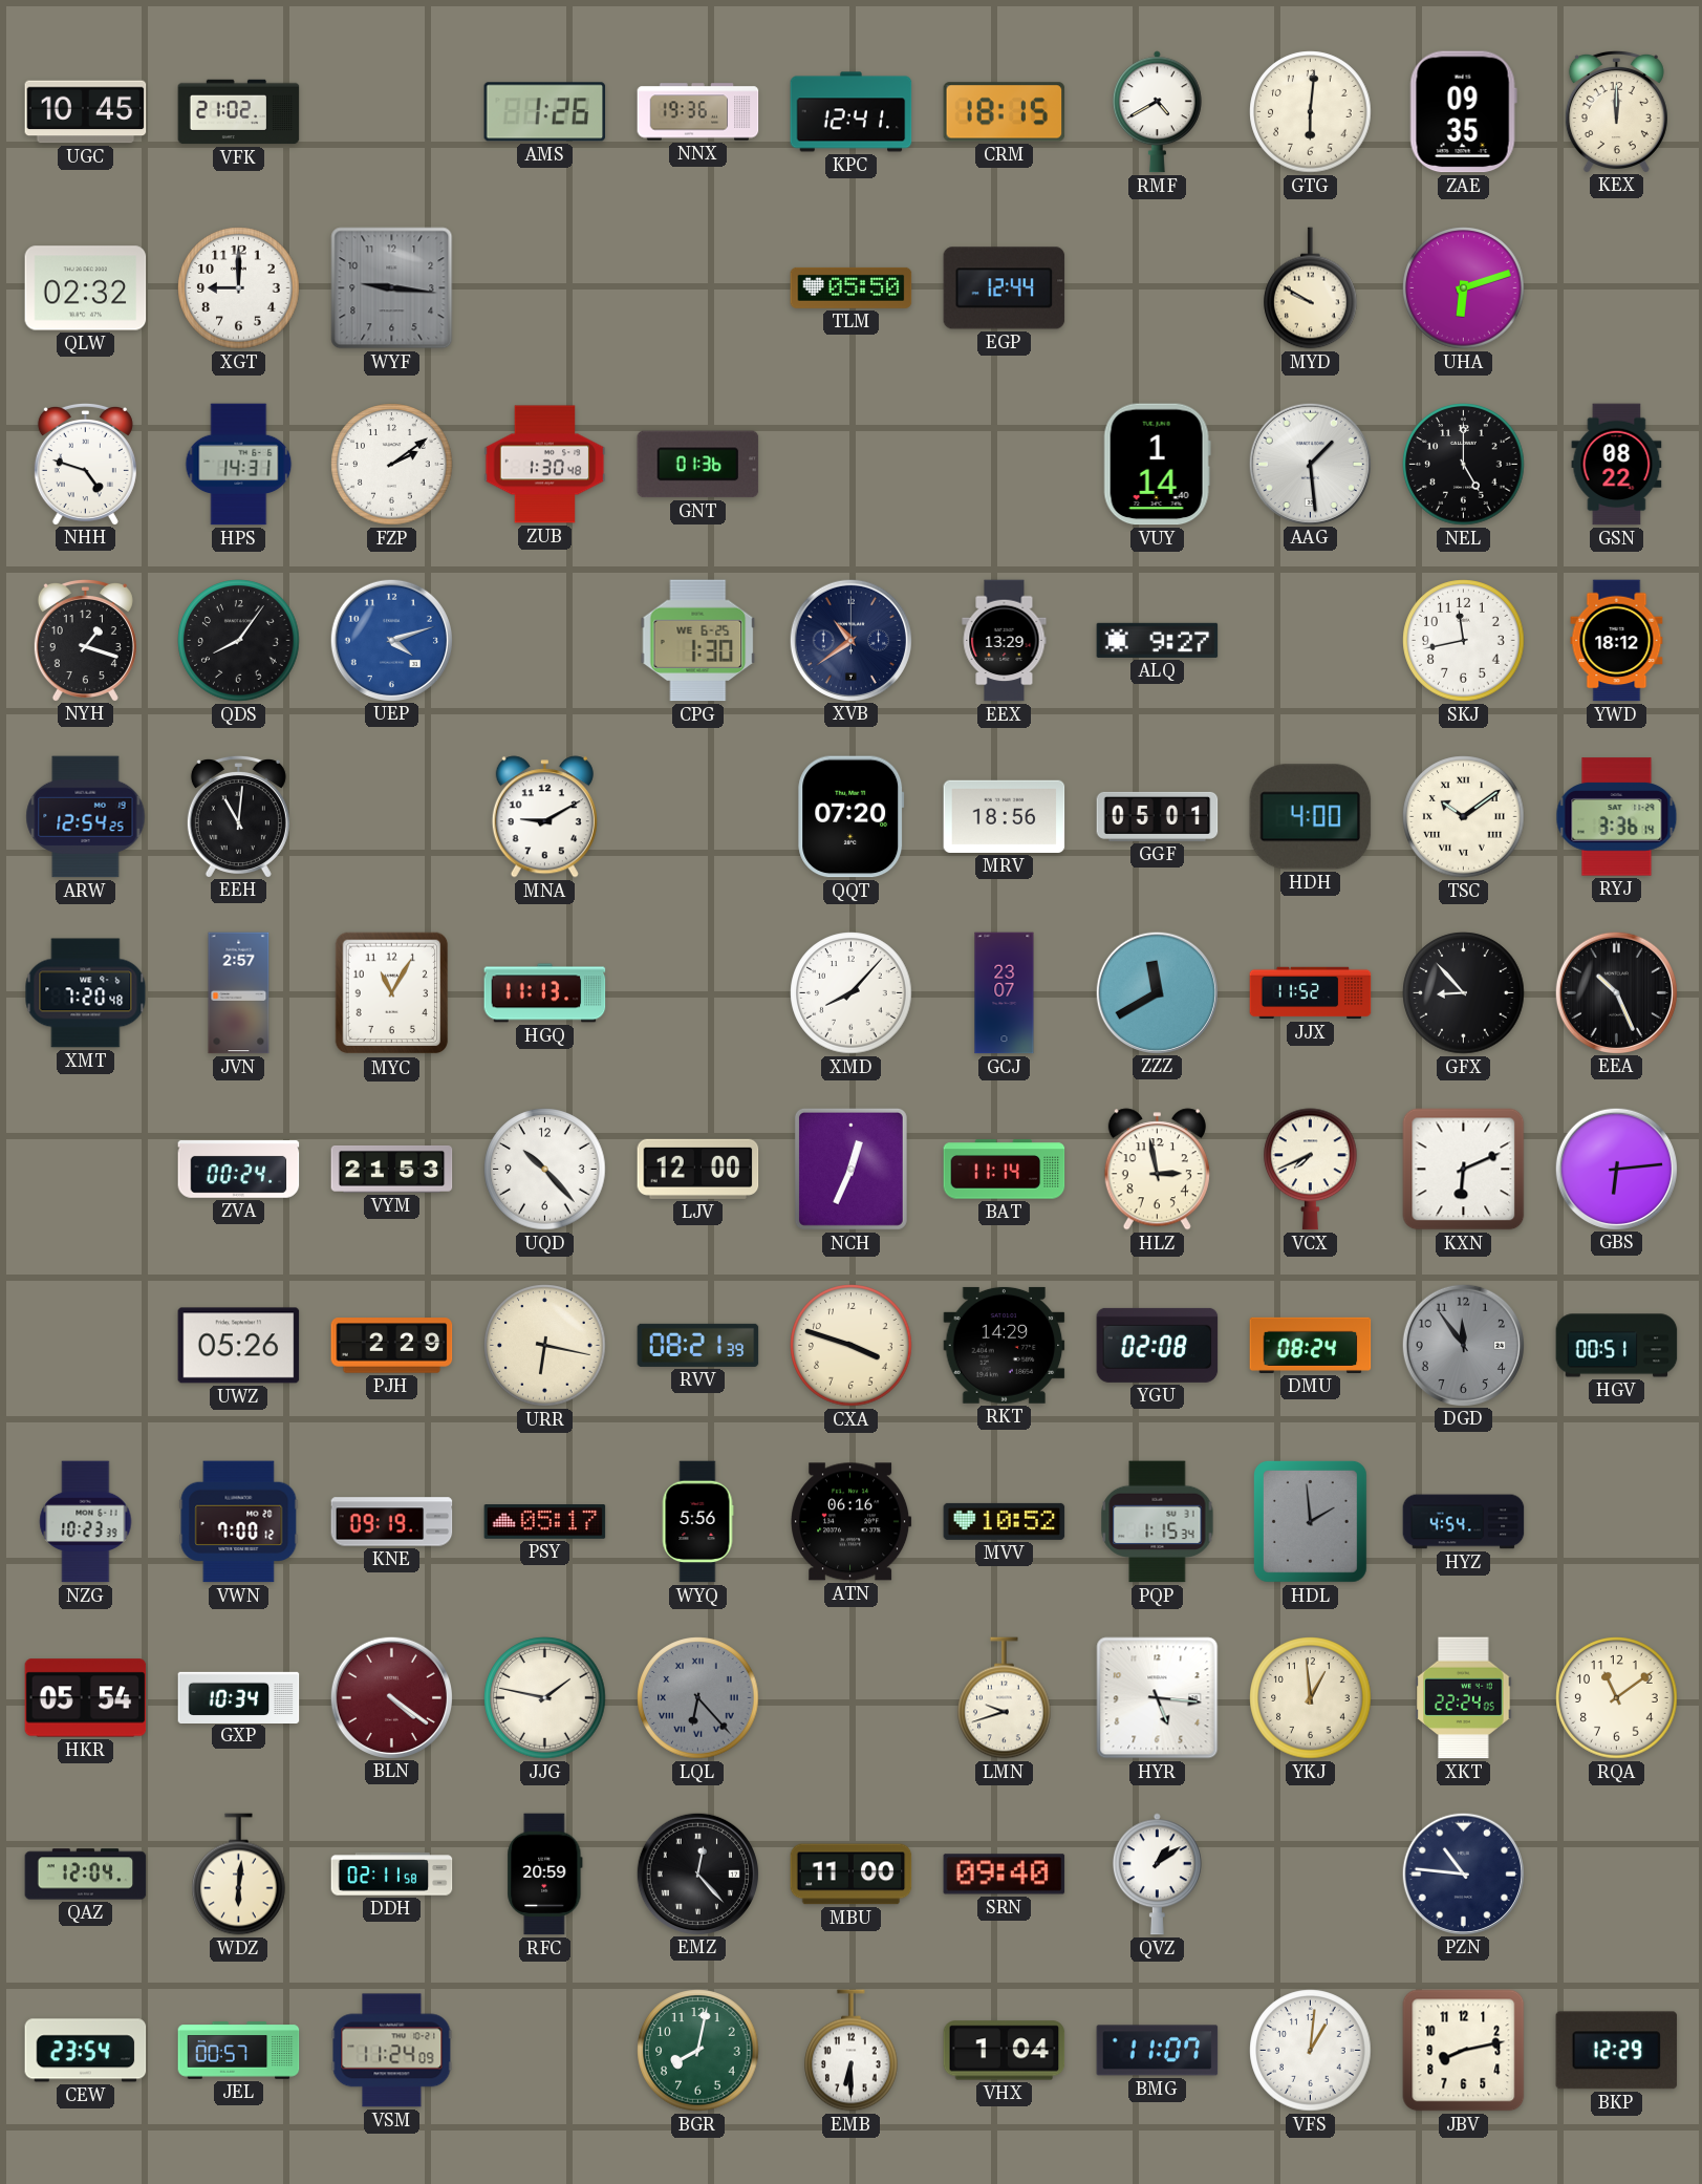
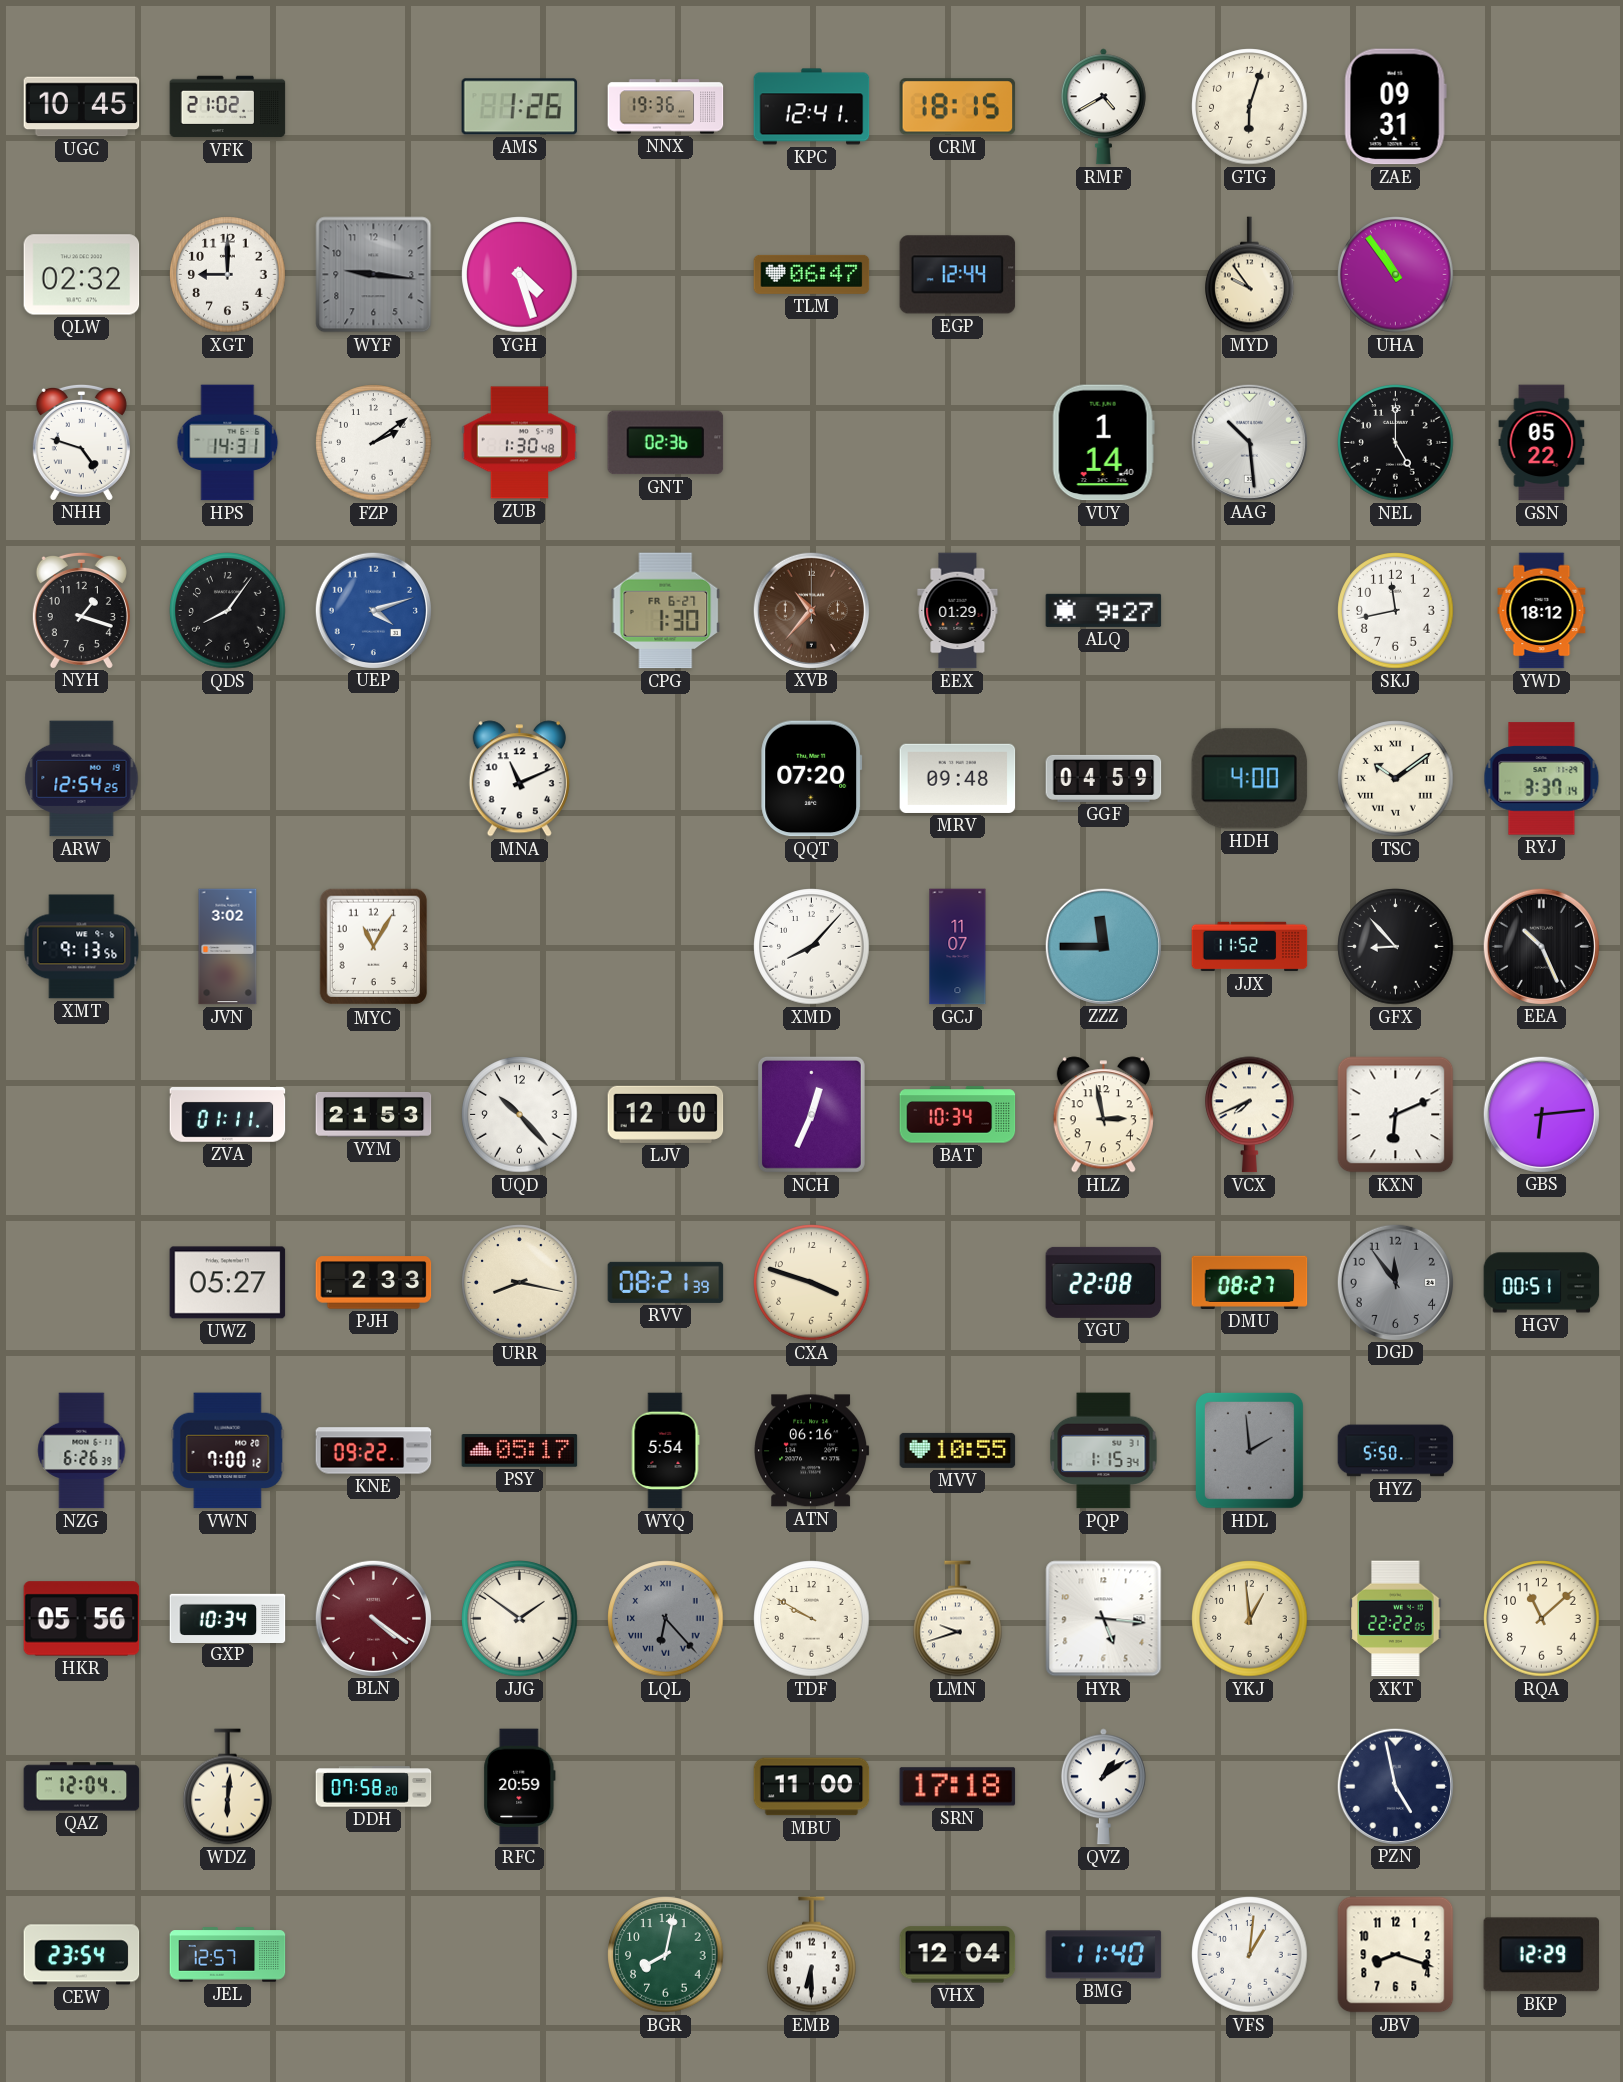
GTG: 6:01 -> 6:03 (1250, 107)
ZAE: 09:35 -> 09:31 (1395, 107)
KEX: 12:00 -> none (1616, 111)
YGH: none -> 4:27 (520, 275)
TLM: 05:50 -> 06:47 (812, 274)
MYD: 9:50 -> 9:54 (1250, 275)
UHA: 6:12 -> 10:54 (1396, 275)
GNT: 01:36 -> 02:36 (666, 443)
AAG: 1:29 -> 10:29 (1249, 442)
GSN: 08:22 -> 05:22 (1542, 443)
CPG date: WE 6-25 -> FR 6-27 (666, 611)
XVB: 10:39 -> 10:37 (811, 610)
XVB dial: navy -> brown (811, 610)
EEX: 13:29 -> 01:29 (958, 611)
EEH: 11:01 -> none (238, 816)
MNA: 9:10 -> 11:11 (519, 779)
MRV: 18:56 -> 09:48 (958, 778)
GGF: 05:01 -> 04:59 (1104, 778)
RYJ: 3:36 -> 3:37 (1542, 779)
XMT: 7:20 -> 9:13 (82, 947)
JVN: 2:57 -> 3:02 (228, 947)
HGQ: 11:13 -> none (545, 993)
GCJ: 23:07 -> 11:07 (958, 947)
ZZZ: 11:40 -> 11:45 (1103, 946)
ZVA: 00:24 -> 01:11 (228, 1115)
BAT: 11:14 -> 10:34 (958, 1115)
UWZ: 05:26 -> 05:27 (228, 1283)
PJH: 2:29 -> 2:33 (374, 1283)
URR: 6:17 -> 8:17 (520, 1283)
RKT: 14:29 -> none (1005, 1345)
YGU: 02:08 -> 22:08 (1104, 1282)
DMU: 08:24 -> 08:27 (1250, 1282)
NZG: 10:23 -> 6:26 (82, 1451)
KNE: 09:19 -> 09:22 (374, 1451)
WYQ: 5:56 -> 5:54 (665, 1451)
MVV: 10:52 -> 10:55 (958, 1450)
HYZ: 4:54 -> 5:50 (1396, 1451)
HKR: 05:54 -> 05:56 (82, 1619)
JJG: 1:47 -> 1:51 (520, 1619)
TDF: none -> 9:50 (812, 1619)
XKT: 22:24 -> 22:22 (1396, 1619)
RQA: 11:09 -> 11:08 (1542, 1619)
DDH: 02:11 -> 07:58 (374, 1787)
EMZ: 12:23 -> none (697, 1873)
SRN: 09:40 -> 17:18 (958, 1787)
PZN: 10:46 -> 4:58 (1395, 1786)
JEL: 00:57 -> 12:57 (228, 1955)
VSM: 11:24 -> none (392, 2051)
VHX: 1:04 -> 12:04 (958, 1955)
BMG: 11:07 -> 11:40 (1104, 1955)
JBV: 8:13 -> 8:18 (1396, 1955)
